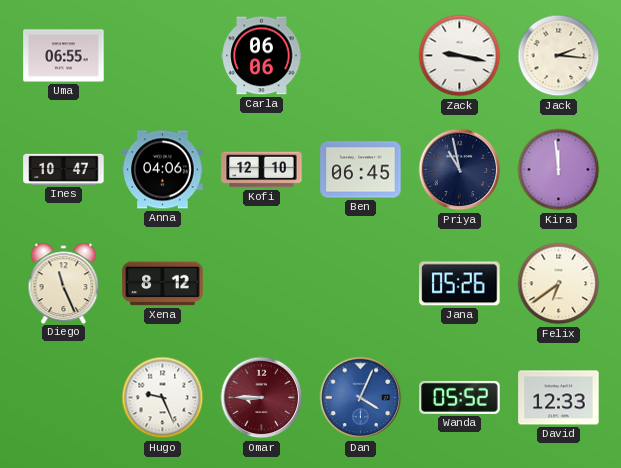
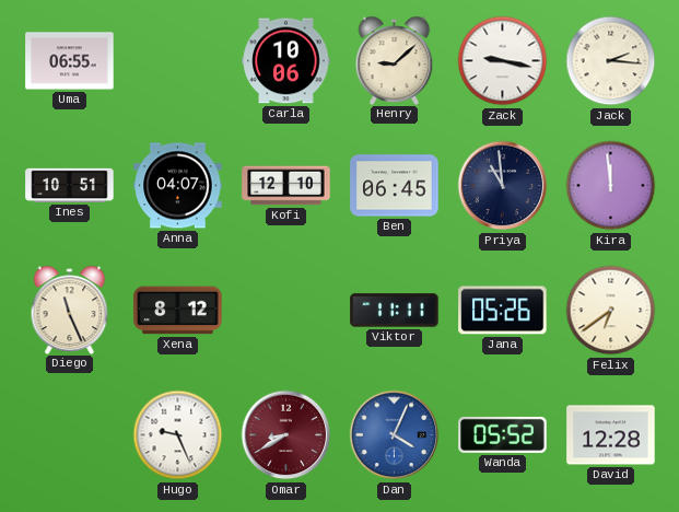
Carla: 06:06 -> 10:06 (286, 61)
Henry: none -> 9:08 (395, 60)
Ines: 10:47 -> 10:51 (70, 185)
Anna: 04:06 -> 04:07 (178, 186)
Priya: 10:58 -> 10:59 (503, 186)
Viktor: none -> 11:11 (395, 311)
Omar: 8:45 -> 8:40 (286, 435)
David: 12:33 -> 12:28 (611, 435)
